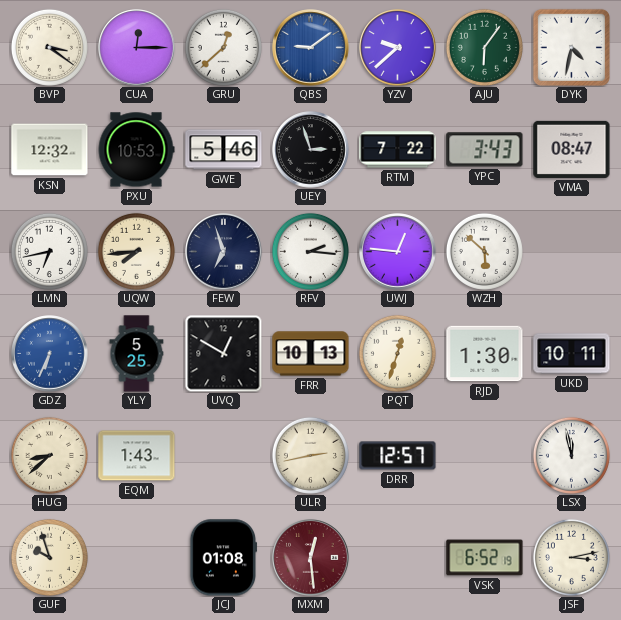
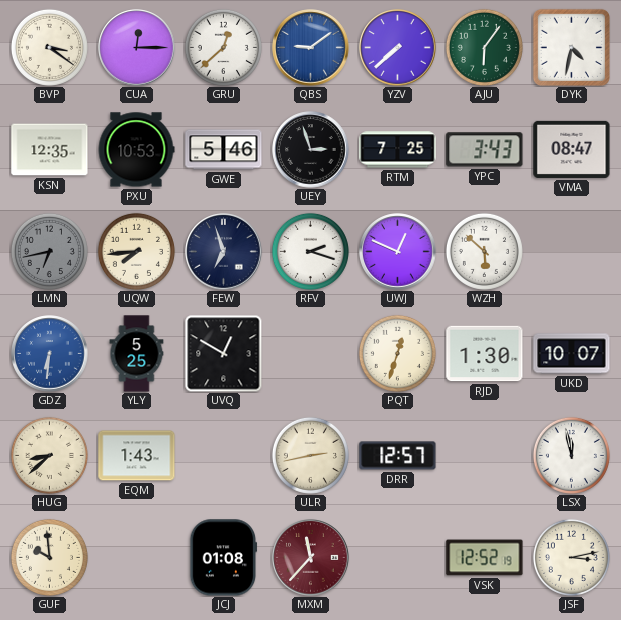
YZV: 9:38 -> 7:38 (398, 48)
KSN: 12:32 -> 12:35 (50, 150)
RTM: 7:22 -> 7:25 (398, 150)
LMN dial: white -> grey (49, 251)
RFV: 2:16 -> 2:18 (310, 251)
UWJ: 12:46 -> 12:49 (398, 252)
GDZ: 6:34 -> 6:31 (50, 354)
FRR: 10:13 -> none (311, 354)
UKD: 10:11 -> 10:07 (572, 354)
GUF: 9:57 -> 9:59 (49, 557)
MXM: 12:29 -> 11:37 (311, 558)
VSK: 6:52 -> 12:52 (485, 558)
